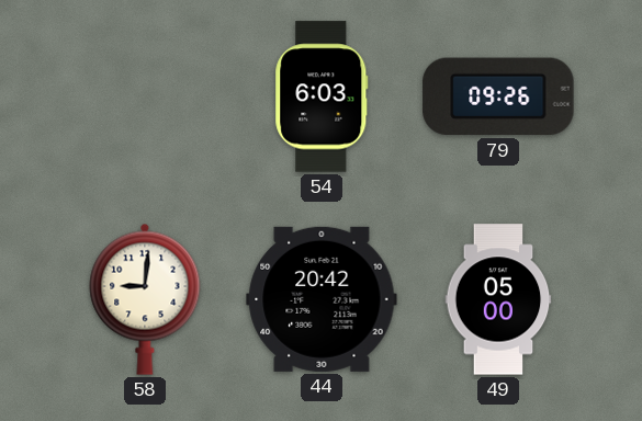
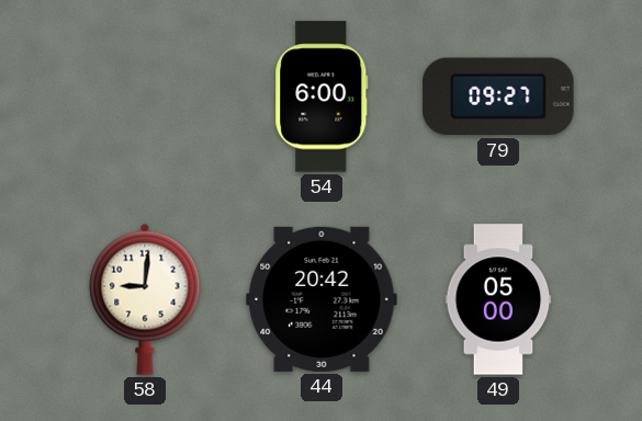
54: 6:03 -> 6:00 (322, 96)
79: 09:26 -> 09:27 (498, 96)
